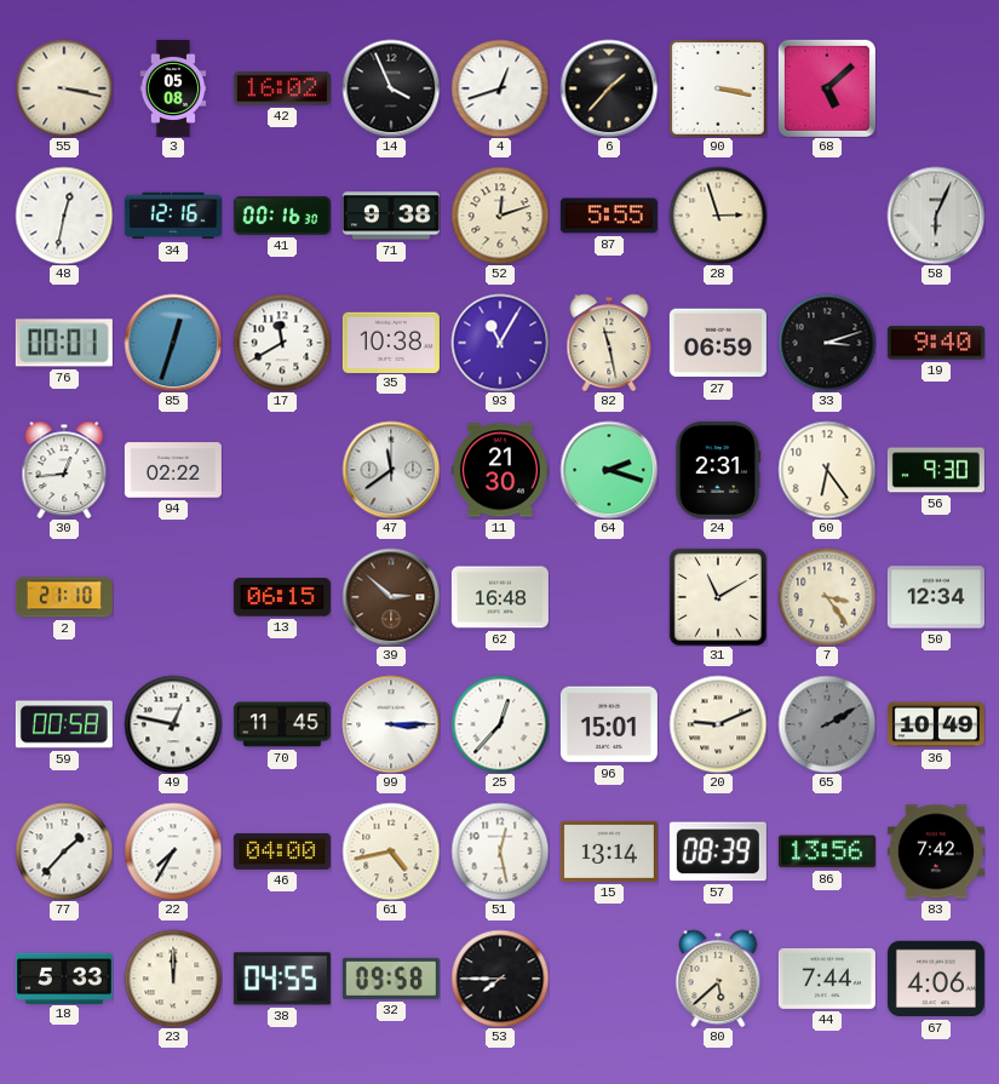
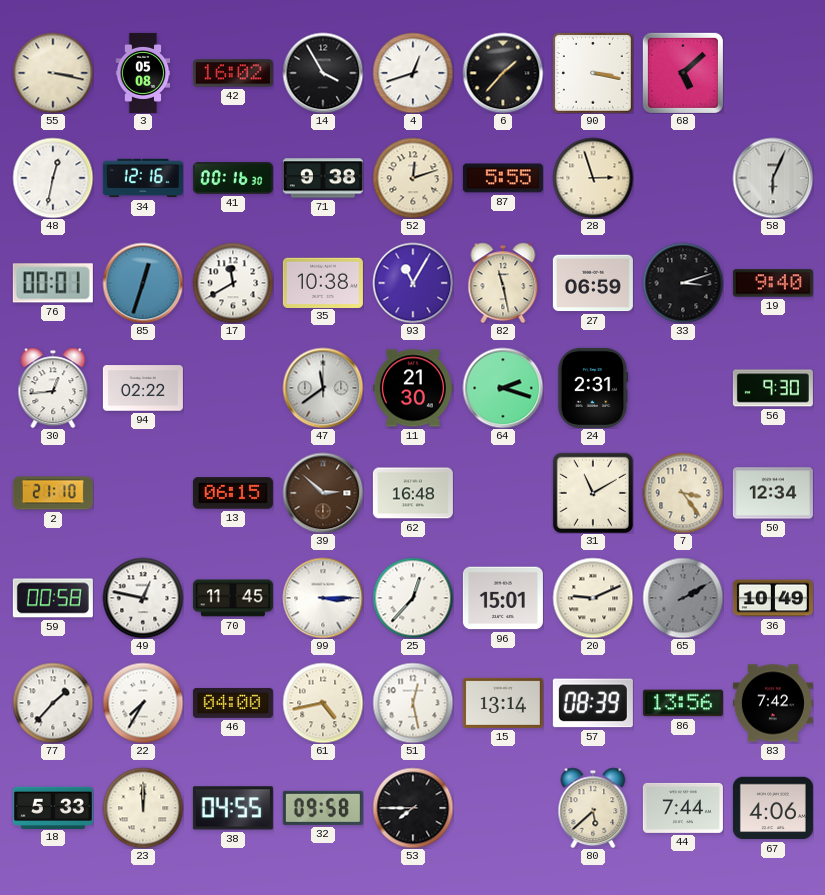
14: 3:56 -> 3:55 (323, 73)
60: 6:24 -> none (827, 470)
